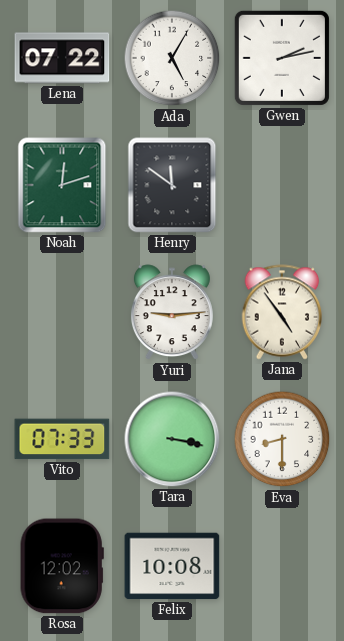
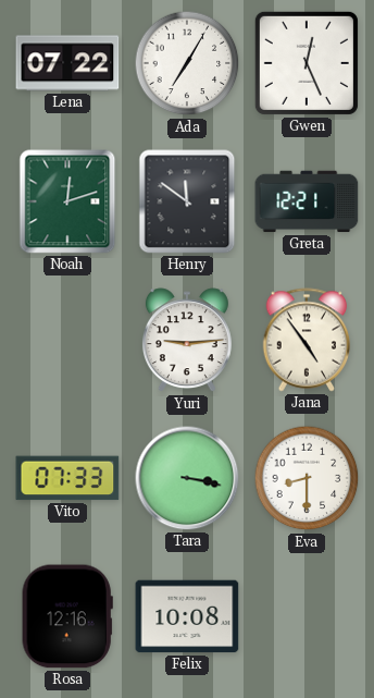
Ada: 5:05 -> 7:05 (187, 63)
Gwen: 2:13 -> 12:26 (307, 63)
Greta: none -> 12:21 (307, 201)
Rosa: 12:02 -> 12:16 (67, 616)
